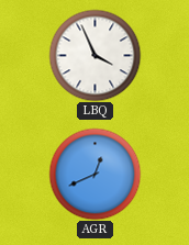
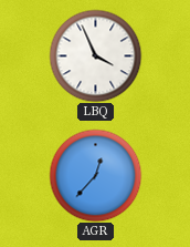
AGR: 12:41 -> 12:37 (95, 175)
